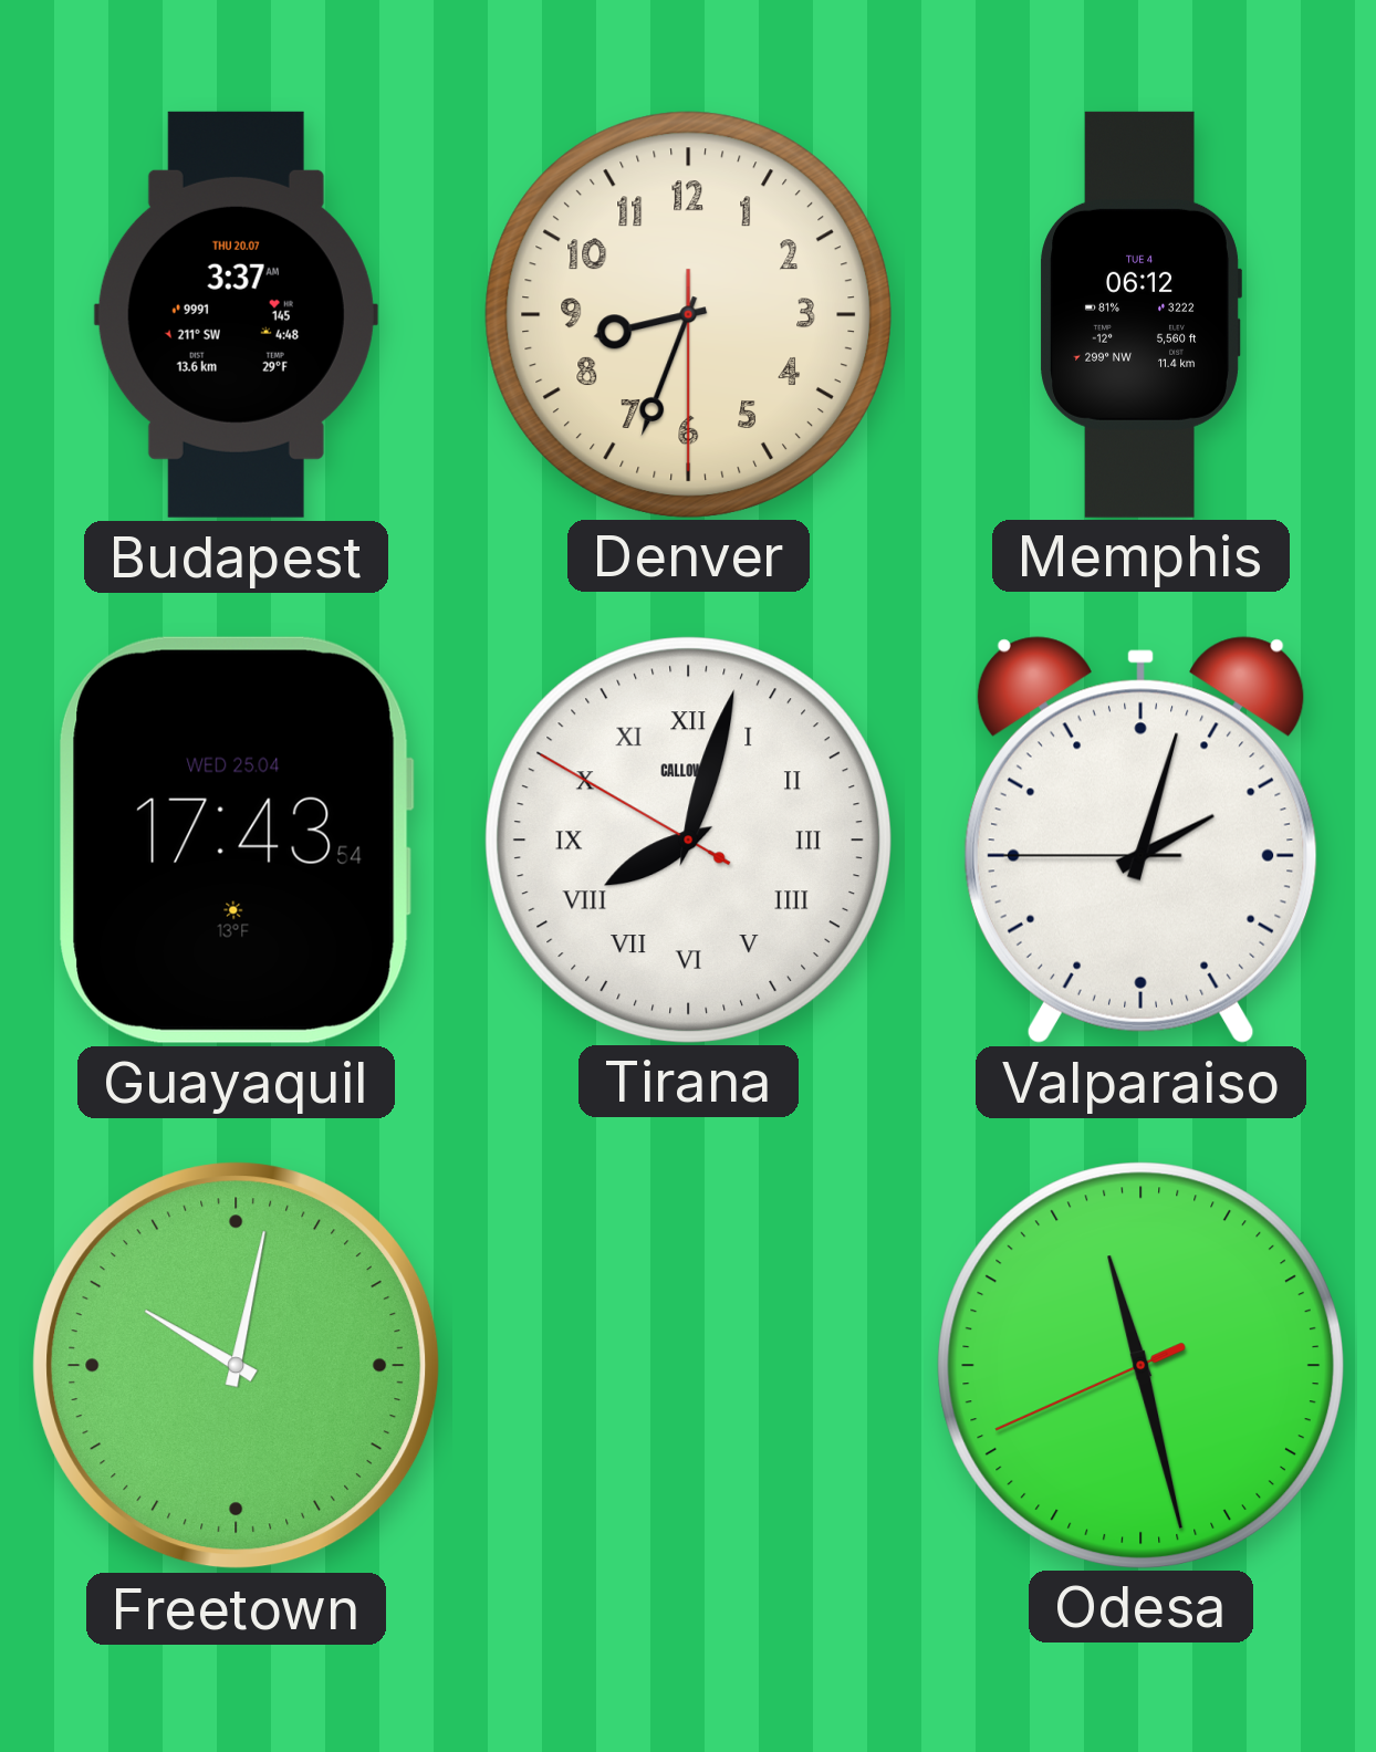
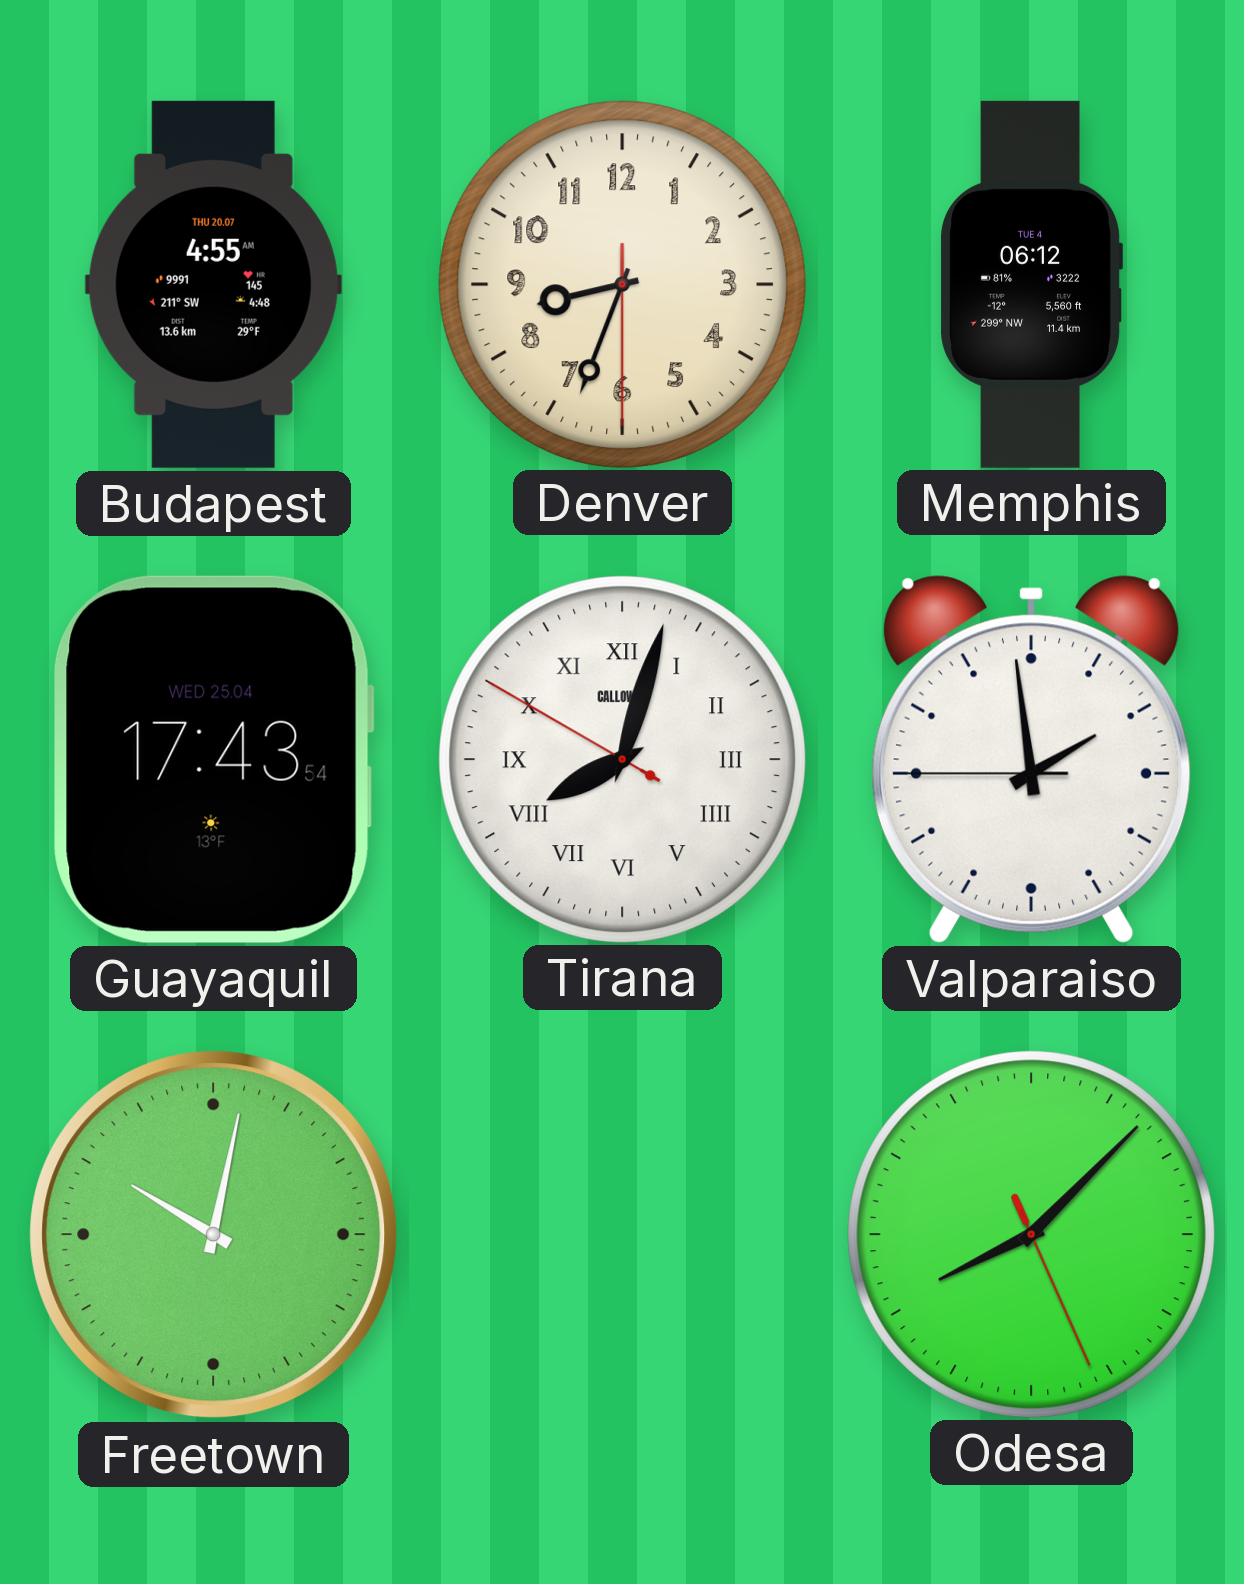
Budapest: 3:37 -> 4:55 (213, 284)
Valparaiso: 2:02 -> 1:58 (1031, 759)
Odesa: 11:27 -> 8:07 (1031, 1234)
